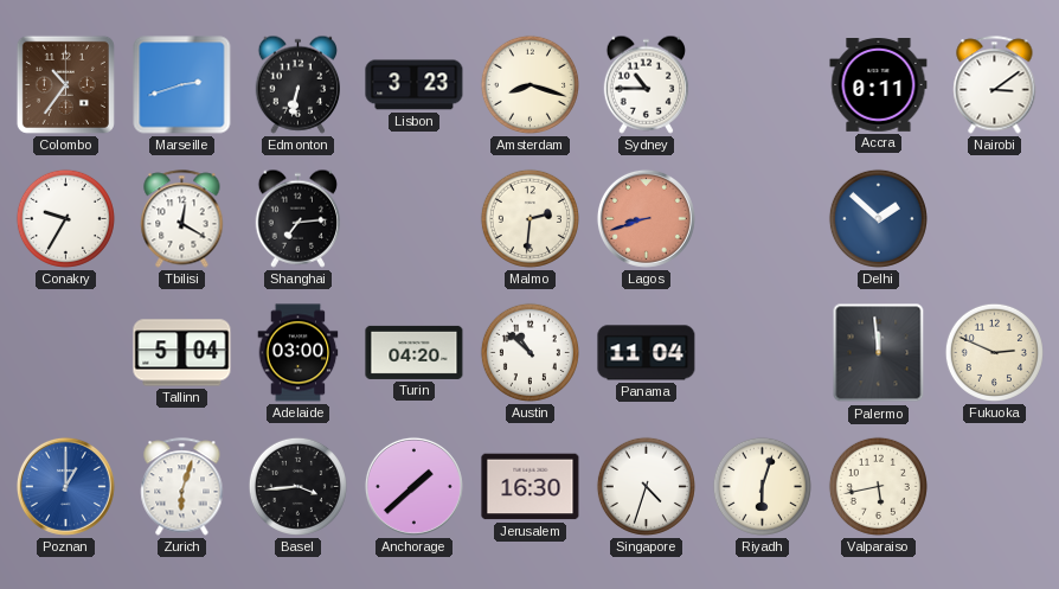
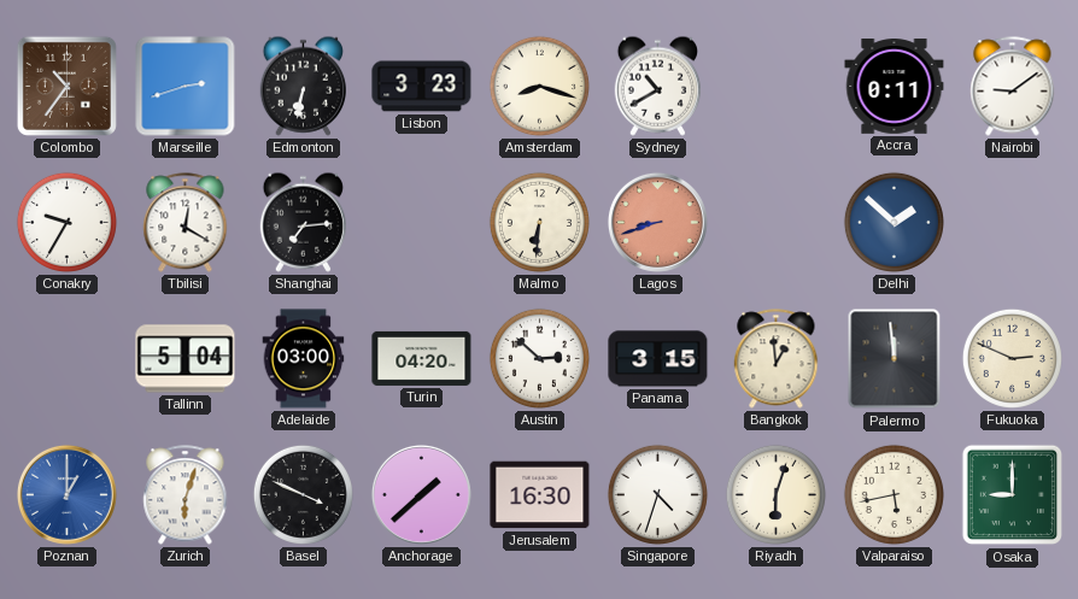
Sydney: 10:45 -> 10:40 (658, 86)
Nairobi: 3:09 -> 9:09 (1013, 87)
Malmo: 2:31 -> 6:31 (539, 222)
Austin: 10:52 -> 2:52 (539, 358)
Panama: 11:04 -> 3:15 (658, 359)
Bangkok: none -> 12:59 (777, 359)
Basel: 3:44 -> 3:49 (303, 494)
Osaka: none -> 9:00 (1013, 495)
